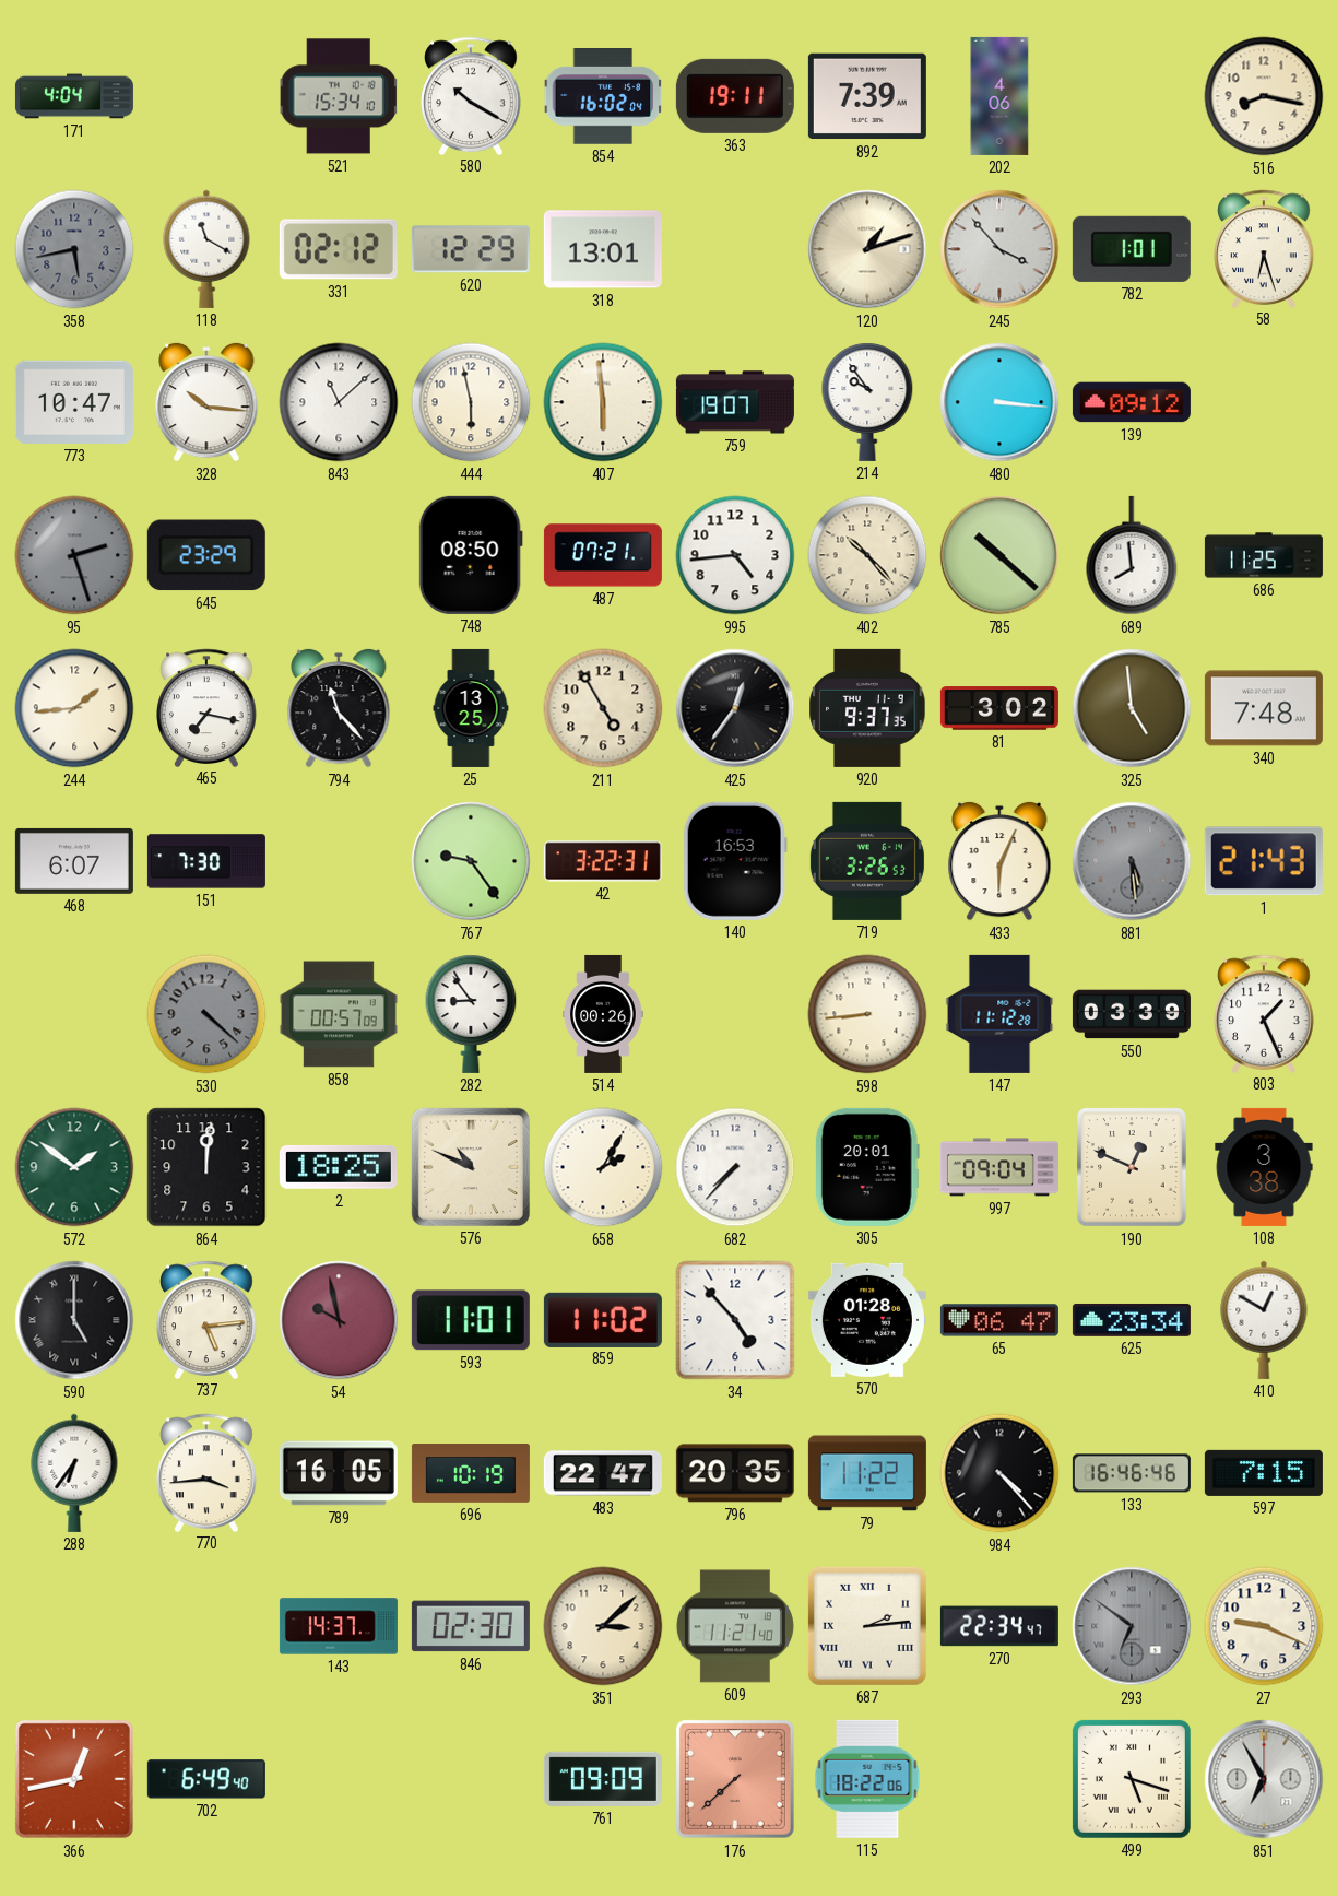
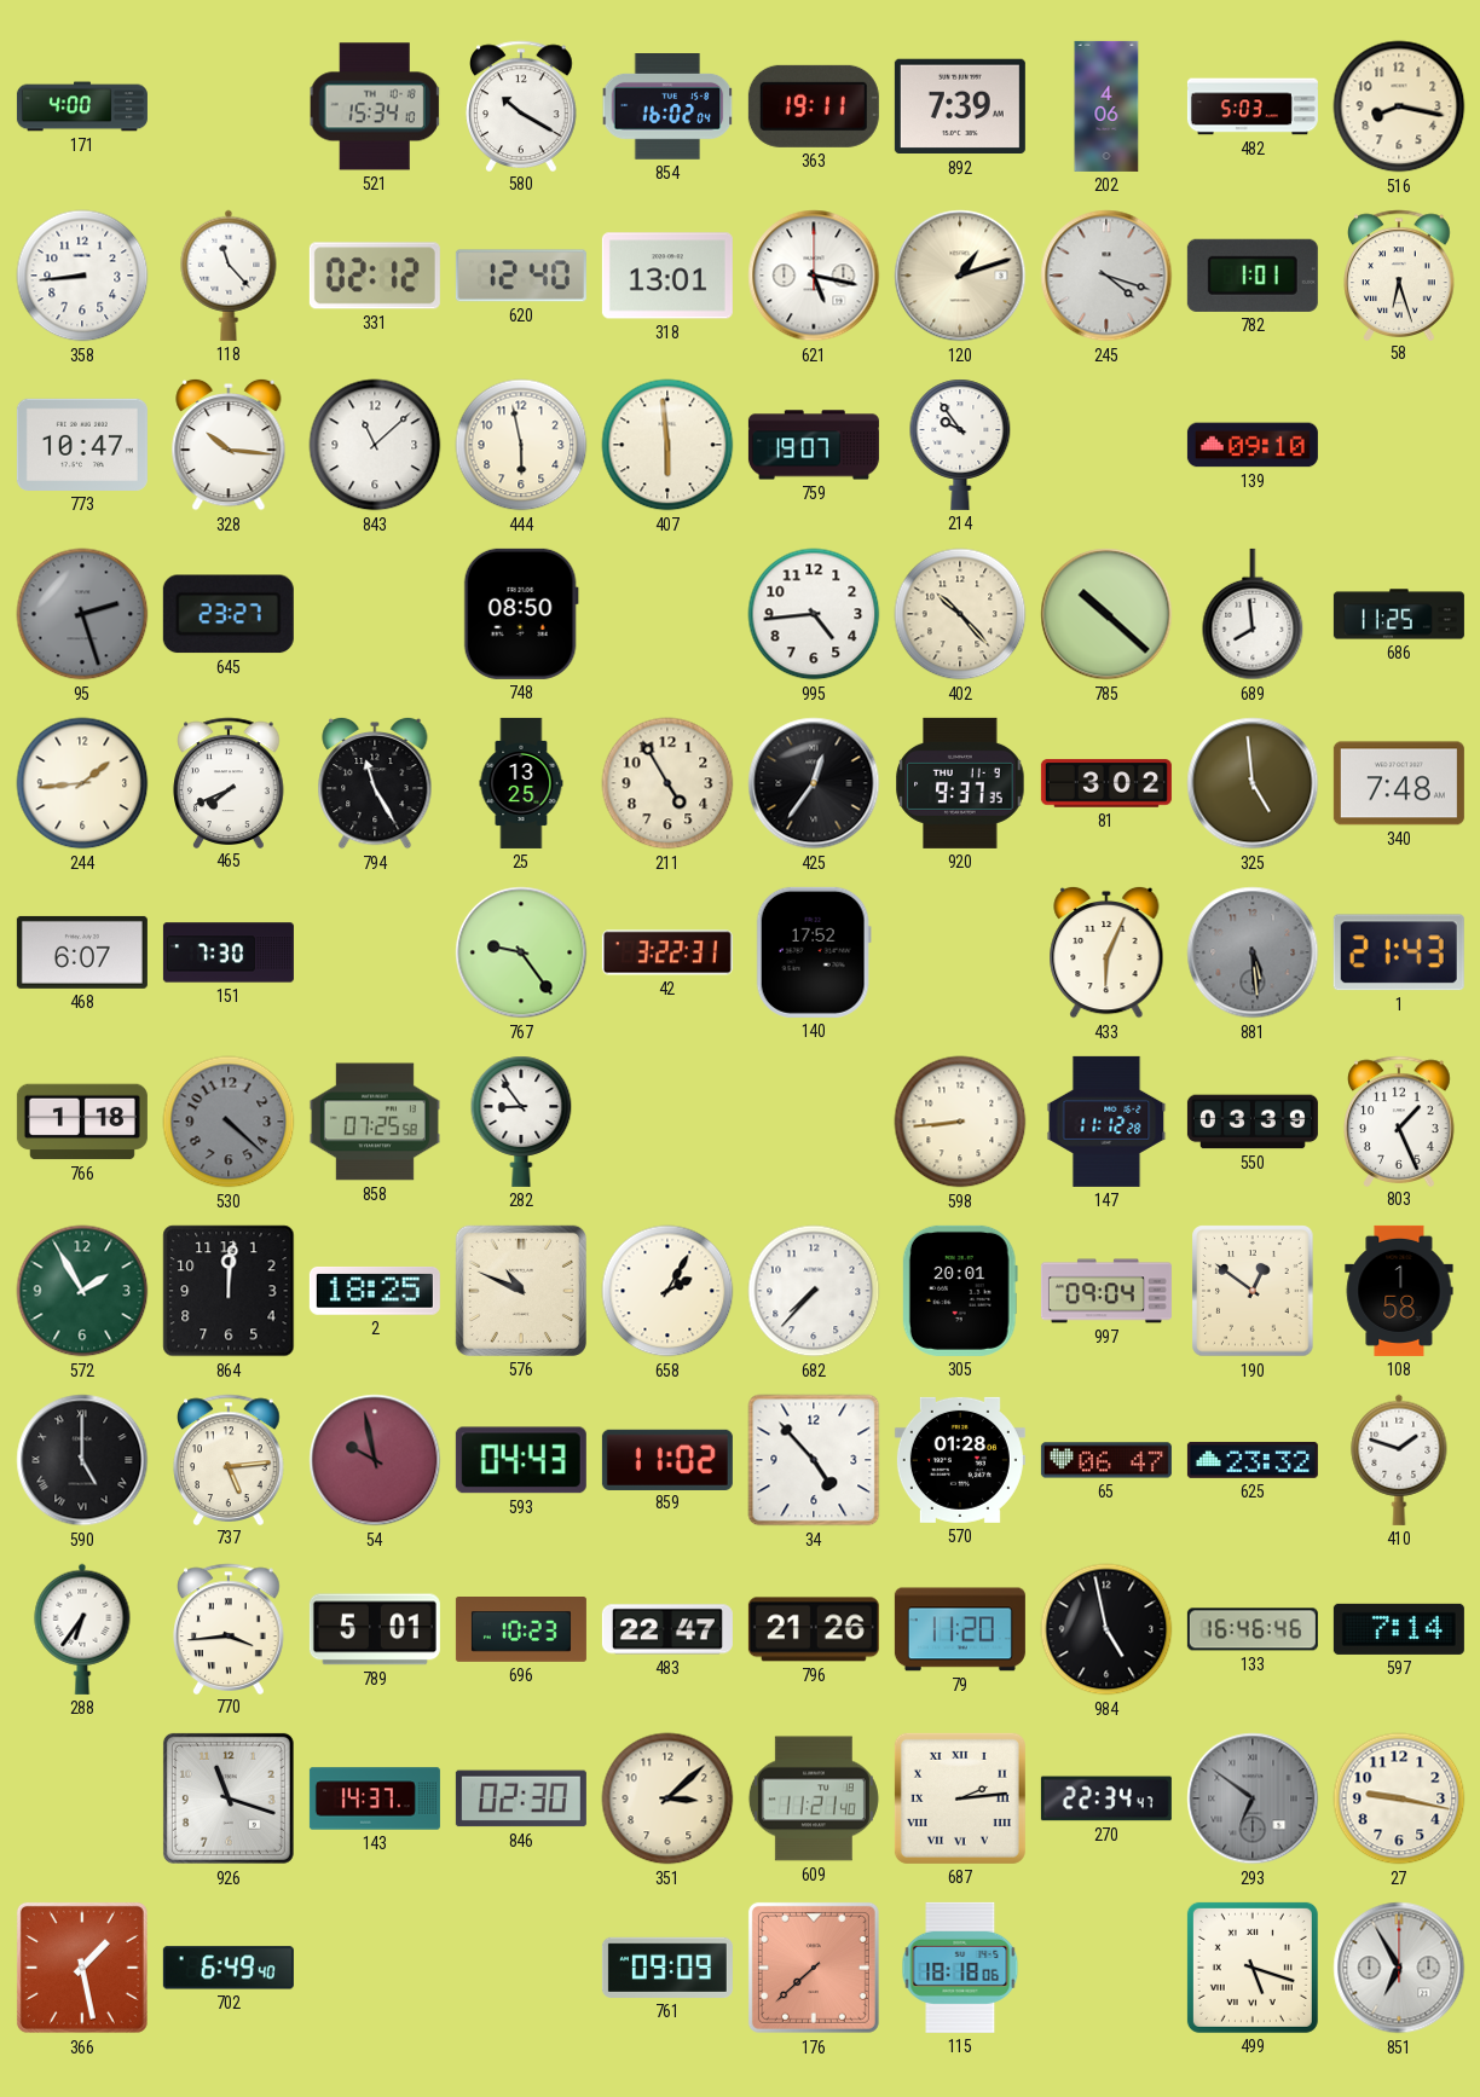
171: 4:04 -> 4:00 (82, 106)
482: none -> 5:03 (1253, 106)
358: 5:43 -> 8:44 (82, 276)
358 dial: grey -> white (82, 276)
118: 11:20 -> 11:23 (229, 276)
620: 12:29 -> 12:40 (521, 276)
621: none -> 5:17 (814, 276)
245: 3:53 -> 4:18 (1106, 276)
480: 3:16 -> none (999, 402)
139: 09:12 -> 09:10 (1253, 445)
645: 23:29 -> 23:27 (229, 614)
487: 07:21 -> none (603, 555)
465: 7:17 -> 7:41 (229, 782)
794: 11:23 -> 11:25 (375, 783)
140: 16:53 -> 17:52 (814, 952)
719: 3:26 -> none (867, 861)
766: none -> 1:18 (82, 1122)
858: 00:57 -> 07:25 (375, 1122)
514: 00:26 -> none (603, 1014)
572: 1:51 -> 1:55 (82, 1291)
190: 12:49 -> 12:51 (1253, 1291)
108: 3:38 -> 1:58 (1399, 1291)
593: 11:01 -> 04:43 (521, 1460)
625: 23:34 -> 23:32 (1253, 1460)
410: 12:50 -> 1:48 (1399, 1460)
789: 16:05 -> 5:01 (375, 1629)
696: 10:19 -> 10:23 (521, 1630)
796: 20:35 -> 21:26 (814, 1629)
79: 11:22 -> 11:20 (960, 1629)
984: 4:23 -> 4:58 (1106, 1629)
597: 7:15 -> 7:14 (1399, 1629)
926: none -> 11:18 (229, 1798)
27: 9:19 -> 9:17 (1399, 1798)
366: 12:43 -> 1:28 (82, 1968)
115: 18:22 -> 18:18 (960, 1968)
